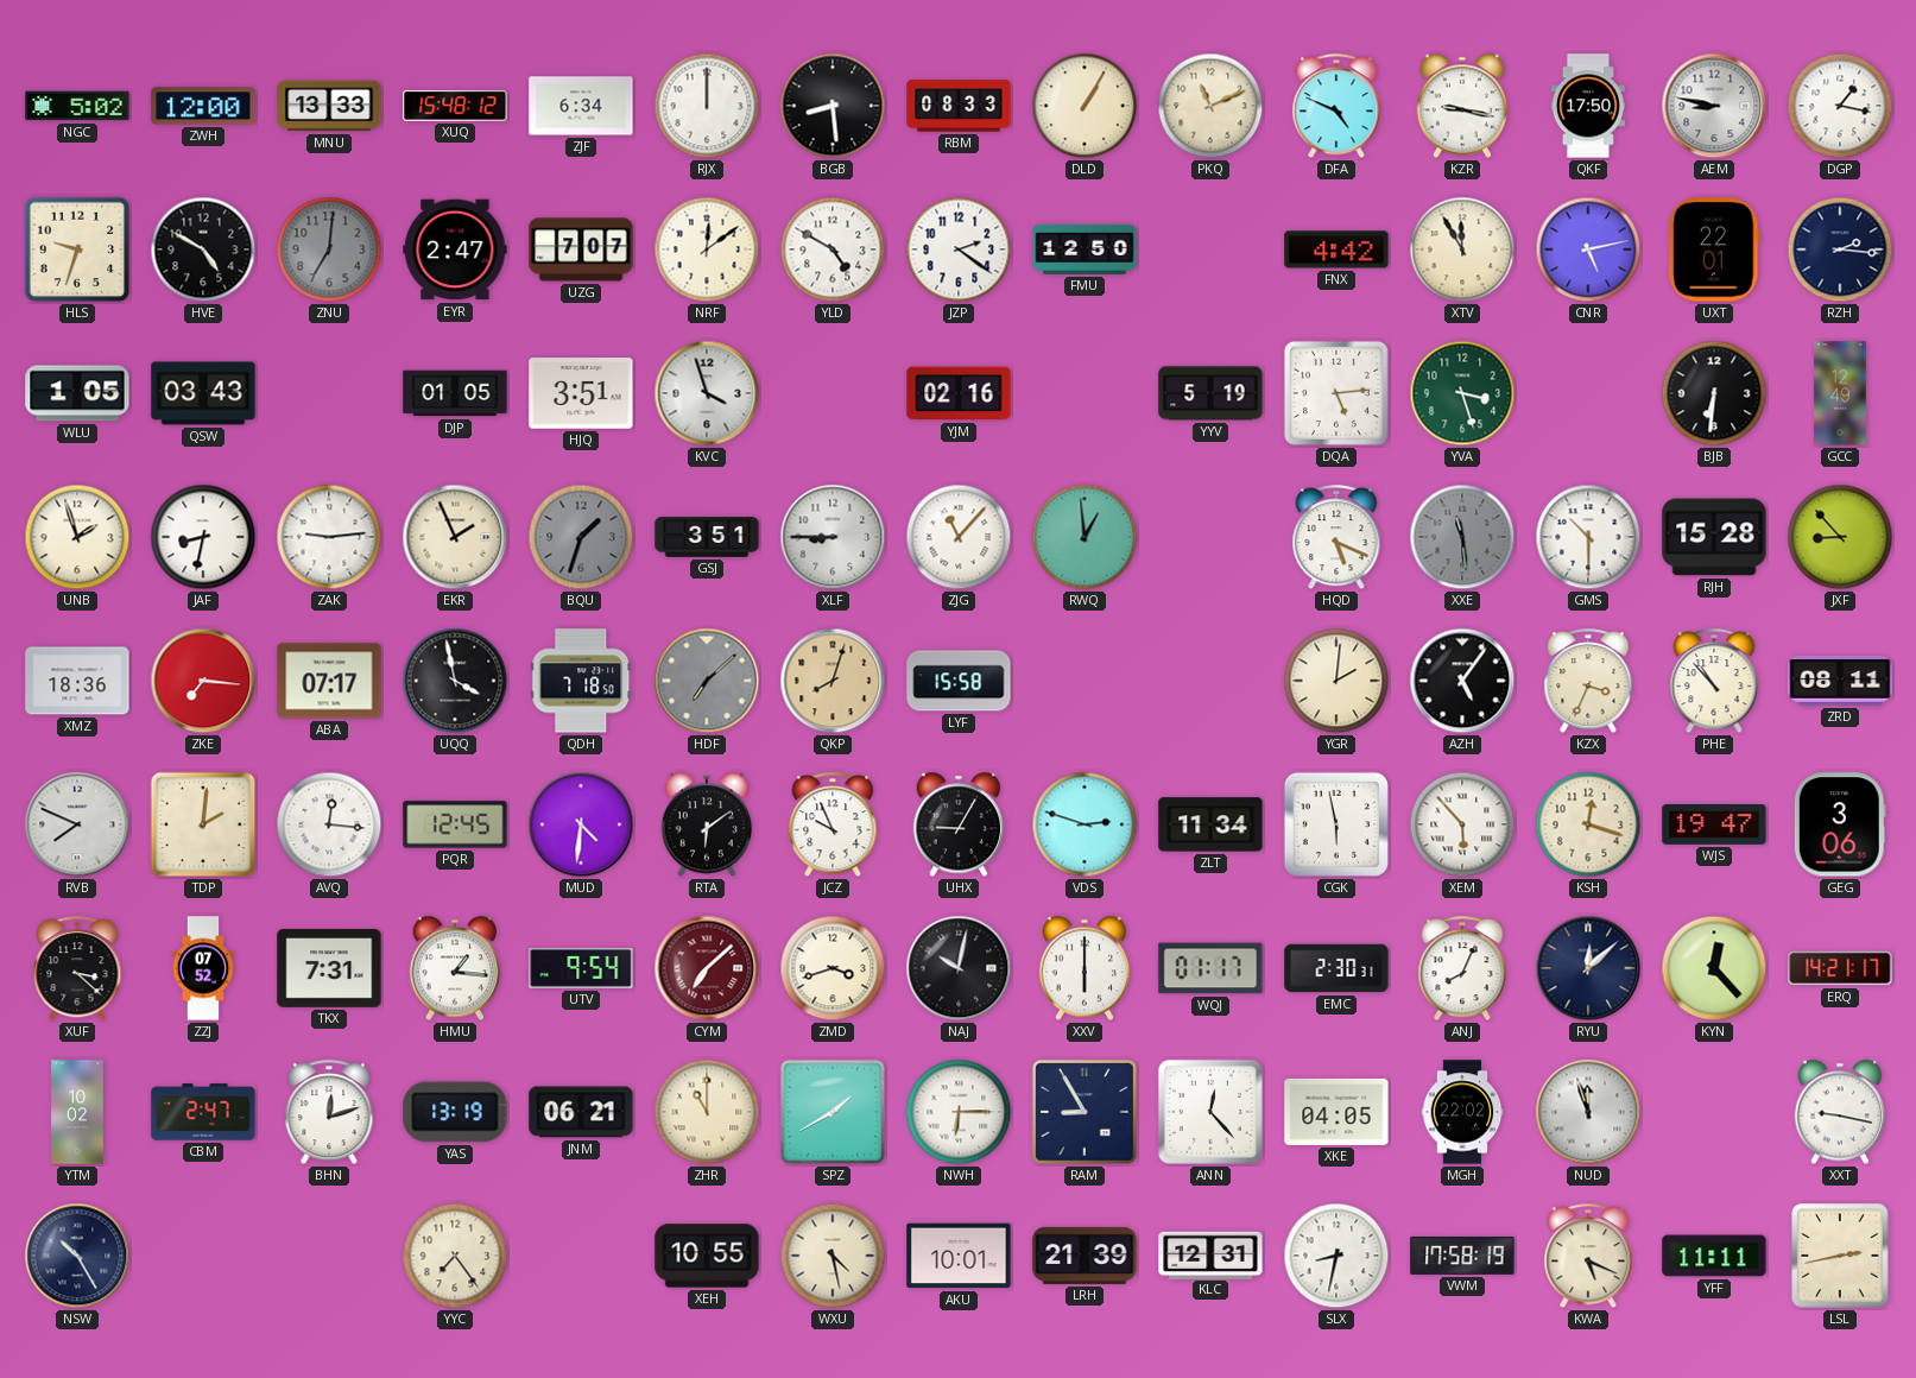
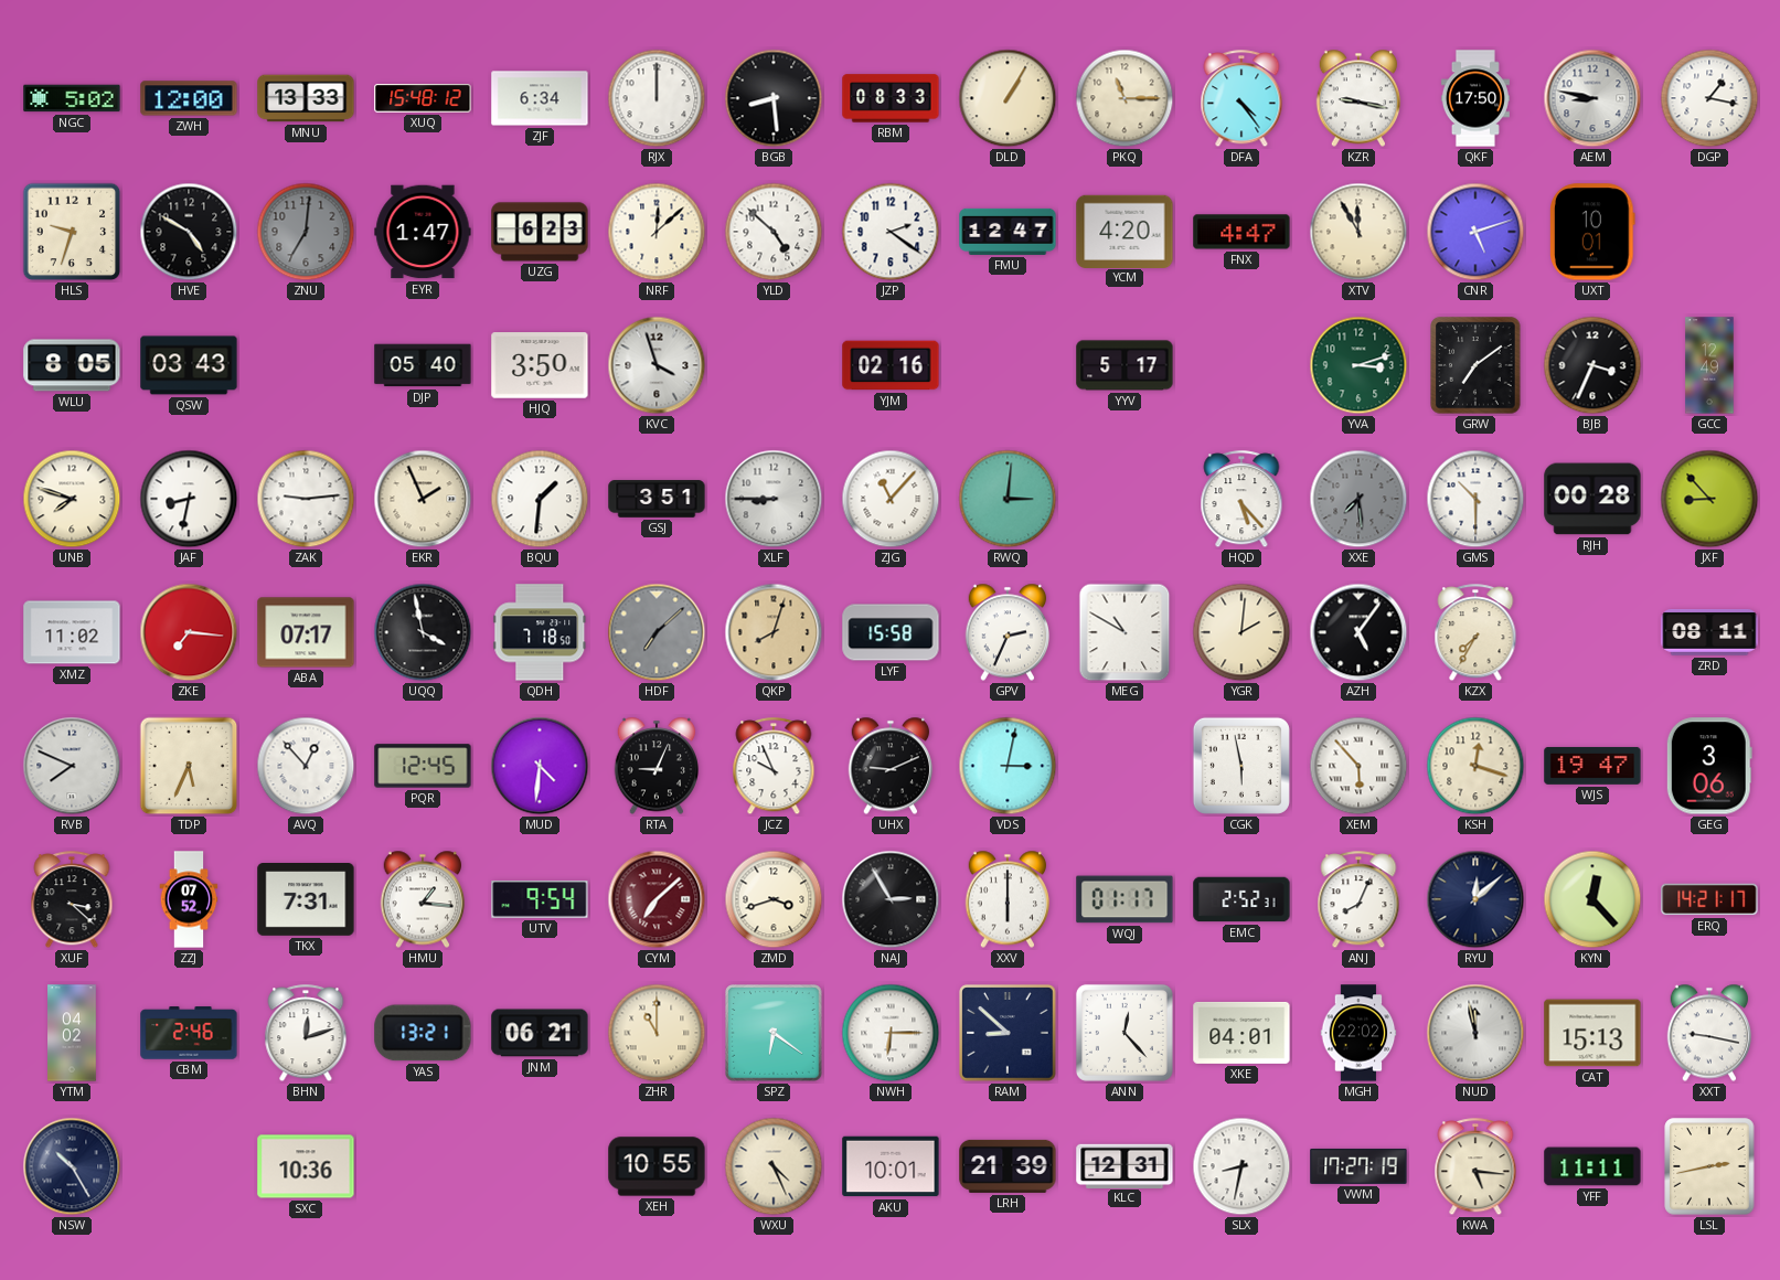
PKQ: 11:11 -> 11:15 (1125, 98)
DFA: 4:49 -> 4:24 (1241, 99)
EYR: 2:47 -> 1:47 (423, 232)
UZG: 7:07 -> 6:23 (540, 232)
NRF: 12:09 -> 12:08 (657, 232)
YLD: 4:50 -> 4:52 (774, 232)
FMU: 12:50 -> 12:47 (1008, 232)
YCM: none -> 4:20 (1125, 231)
FNX: 4:42 -> 4:47 (1241, 232)
CNR: 5:13 -> 5:12 (1475, 232)
UXT: 22:01 -> 10:01 (1592, 232)
RZH: 2:16 -> none (1840, 249)
WLU: 1:05 -> 8:05 (72, 365)
DJP: 01:05 -> 05:40 (423, 365)
HJQ: 3:51 -> 3:50 (540, 365)
YYV: 5:19 -> 5:17 (1125, 365)
DQA: 5:14 -> none (1336, 393)
YVA: 3:27 -> 3:12 (1358, 365)
GRW: none -> 7:09 (1475, 365)
BJB: 6:31 -> 3:34 (1592, 365)
UNB: 1:57 -> 7:48 (72, 499)
BQU: 1:33 -> 1:31 (540, 499)
BQU dial: grey -> white (540, 499)
RWQ: 12:59 -> 3:01 (1008, 499)
HQD: 5:19 -> 5:23 (1241, 500)
XXE: 11:29 -> 7:29 (1358, 499)
RJH: 15:28 -> 00:28 (1592, 499)
XMZ: 18:36 -> 11:02 (72, 632)
GPV: none -> 2:34 (1008, 632)
MEG: none -> 10:50 (1125, 632)
KZX: 3:34 -> 7:35 (1475, 633)
PHE: 10:53 -> none (1714, 682)
TDP: 2:01 -> 5:34 (189, 766)
AVQ: 12:16 -> 12:53 (306, 766)
RTA: 6:09 -> 9:04 (657, 766)
UHX: 9:05 -> 9:11 (891, 766)
VDS: 2:48 -> 3:02 (1008, 766)
ZLT: 11:34 -> none (1210, 824)
NAJ: 10:02 -> 2:55 (891, 899)
EMC: 2:30 -> 2:52 (1241, 899)
YTM: 10:02 -> 04:02 (72, 1033)
CBM: 2:47 -> 2:46 (189, 1033)
YAS: 13:19 -> 13:21 (423, 1033)
SPZ: 1:40 -> 6:21 (774, 1033)
RAM: 8:55 -> 8:52 (1008, 1033)
XKE: 04:05 -> 04:01 (1241, 1033)
NUD: 11:57 -> 11:58 (1475, 1033)
CAT: none -> 15:13 (1592, 1033)
SXC: none -> 10:36 (306, 1166)
YYC: 7:24 -> none (455, 1256)
WXU: 4:28 -> 4:26 (774, 1166)
VWM: 17:58 -> 17:27 (1358, 1166)
KWA: 5:19 -> 5:16 (1475, 1167)
